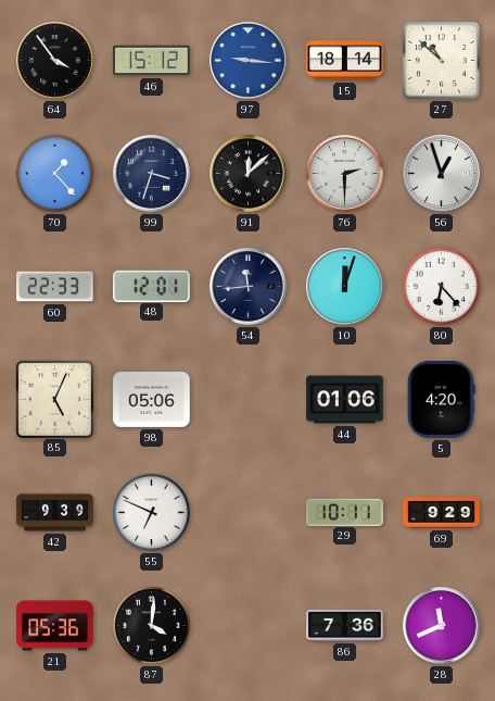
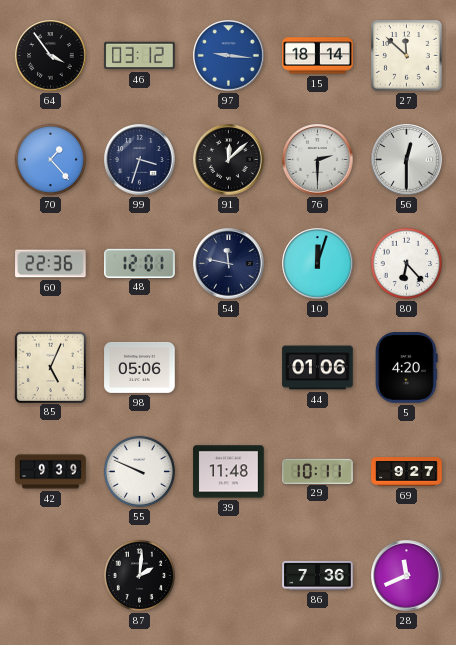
46: 15:12 -> 03:12 (140, 56)
27: 10:52 -> 11:52 (407, 56)
56: 12:57 -> 12:30 (407, 160)
60: 22:33 -> 22:36 (51, 264)
54: 11:44 -> 11:47 (229, 264)
55: 6:49 -> 9:49 (139, 471)
39: none -> 11:48 (229, 472)
69: 9:29 -> 9:27 (407, 472)
21: 05:36 -> none (55, 626)
87: 4:01 -> 2:01 (139, 575)
